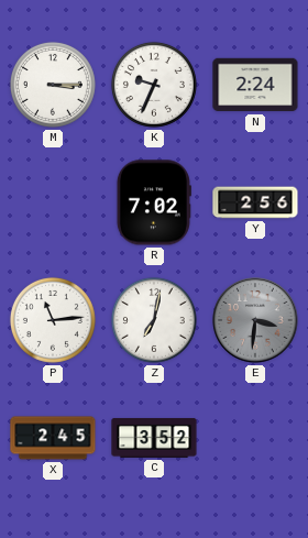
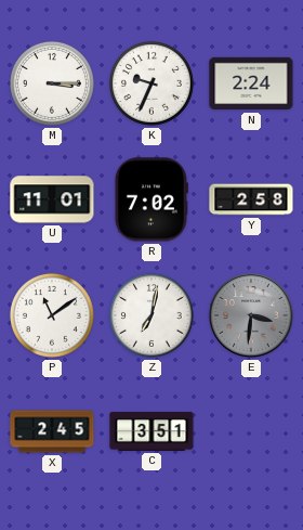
U: none -> 11:01 (52, 199)
Y: 2:56 -> 2:58 (251, 199)
P: 11:14 -> 11:09 (52, 315)
C: 3:52 -> 3:51 (151, 431)
